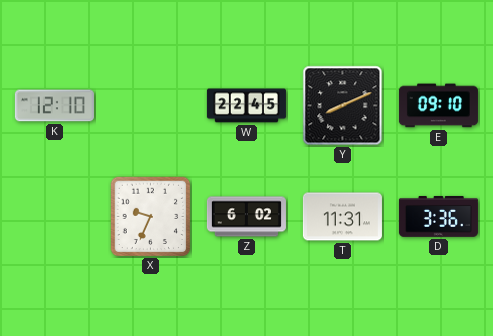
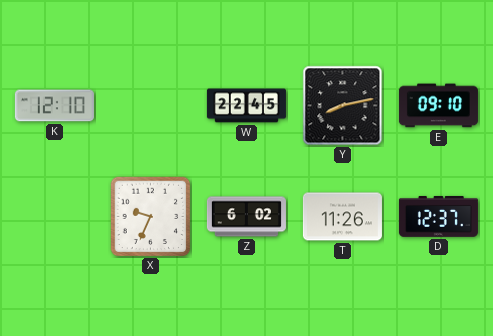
Y: 8:11 -> 8:13 (343, 106)
T: 11:31 -> 11:26 (342, 217)
D: 3:36 -> 12:37 (438, 217)
